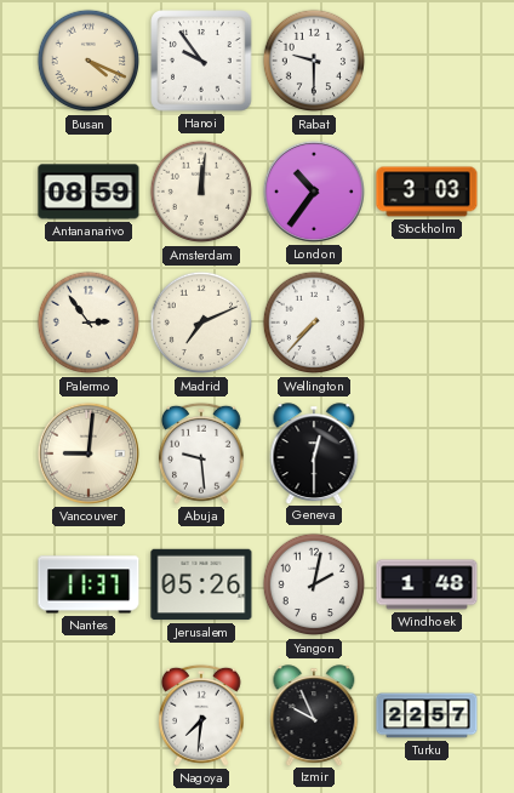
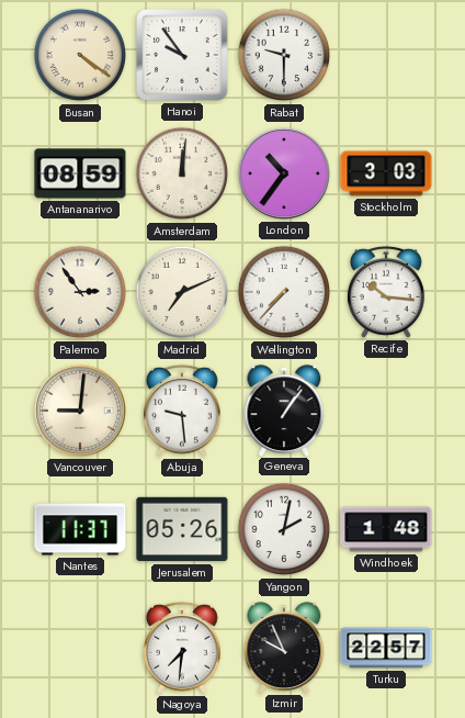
Busan: 4:19 -> 4:21 (80, 55)
Recife: none -> 10:16 (386, 292)
Geneva: 12:30 -> 1:06 (284, 411)
